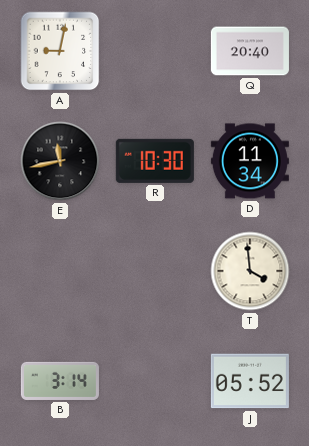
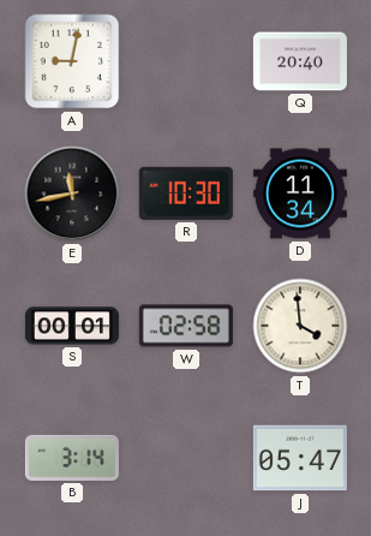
S: none -> 00:01 (72, 326)
W: none -> 02:58 (186, 326)
J: 05:52 -> 05:47 (300, 458)
